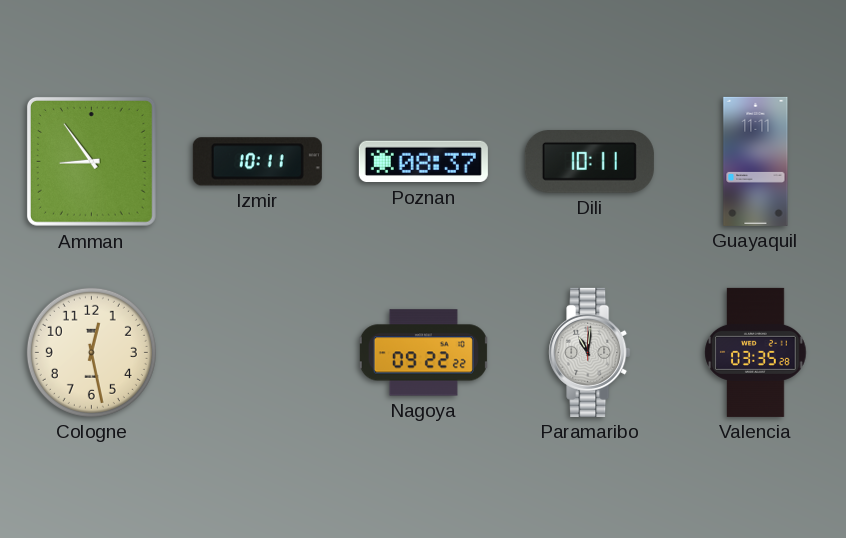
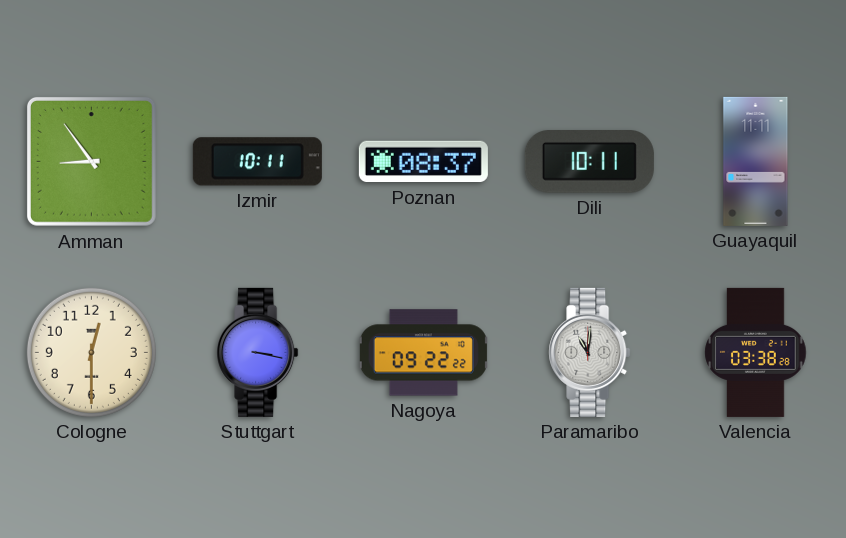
Cologne: 12:28 -> 12:30 (91, 352)
Stuttgart: none -> 3:17 (258, 352)
Valencia: 03:35 -> 03:38 (756, 352)
